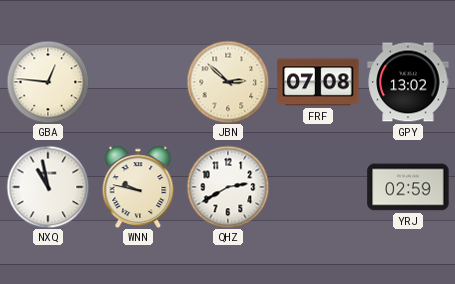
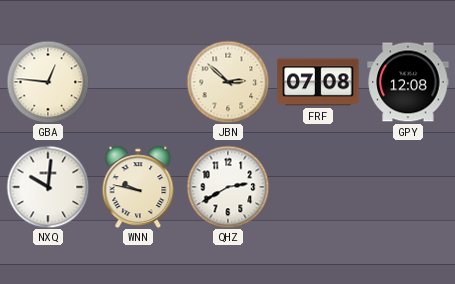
GPY: 13:02 -> 12:08 (408, 82)
NXQ: 10:58 -> 10:01 (48, 187)
YRJ: 02:59 -> none (408, 187)
